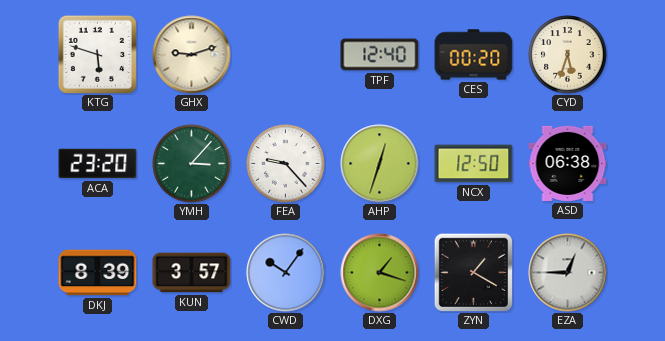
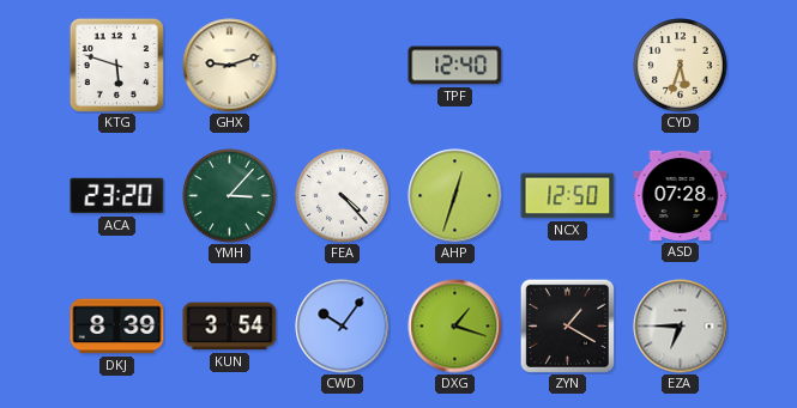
CES: 00:20 -> none (474, 55)
FEA: 9:23 -> 4:23 (343, 196)
ASD: 06:38 -> 07:28 (681, 195)
KUN: 3:57 -> 3:54 (230, 327)
EZA: 12:45 -> 6:45 (681, 327)
